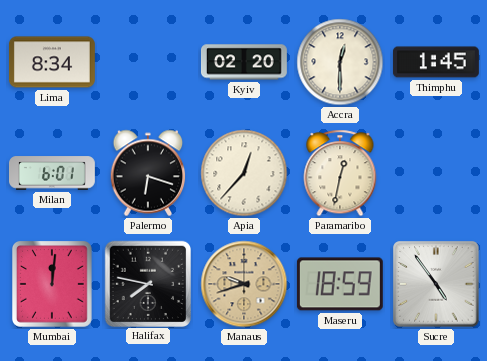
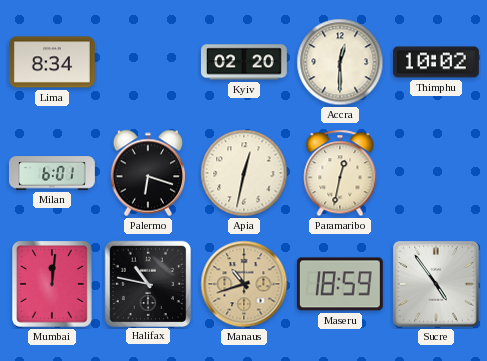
Thimphu: 1:45 -> 10:02 (436, 62)
Apia: 12:37 -> 12:32 (244, 173)
Halifax: 7:47 -> 10:47 (147, 283)
Manaus: 9:42 -> 10:42 (244, 284)
